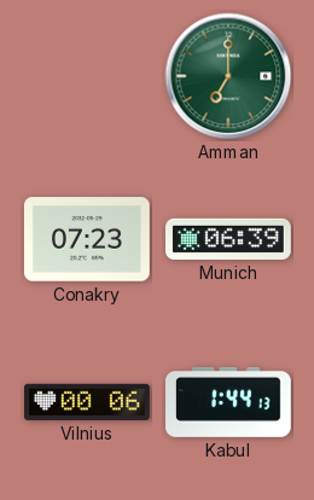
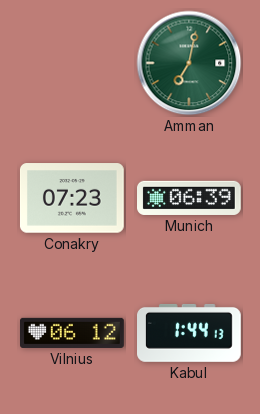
Amman: 7:00 -> 7:02 (189, 63)
Vilnius: 00:06 -> 06:12 (73, 333)
